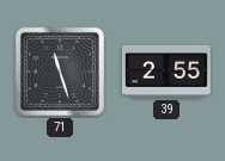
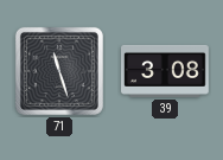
39: 2:55 -> 3:08 (166, 71)
